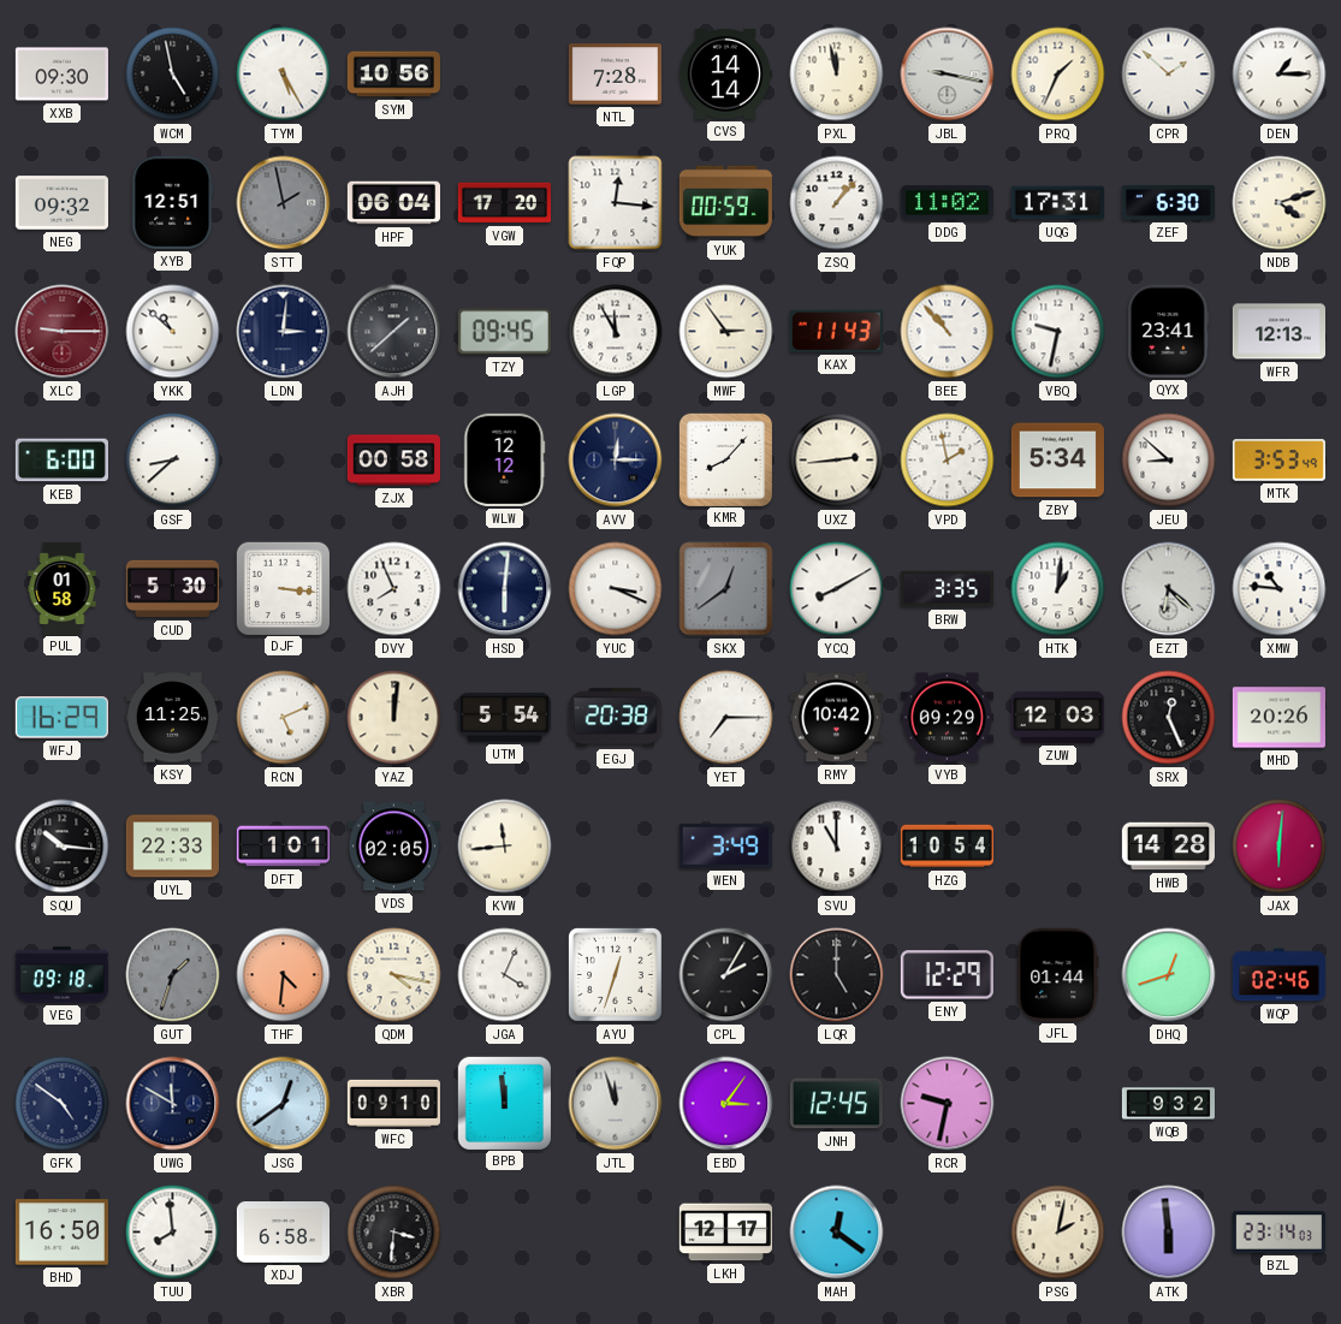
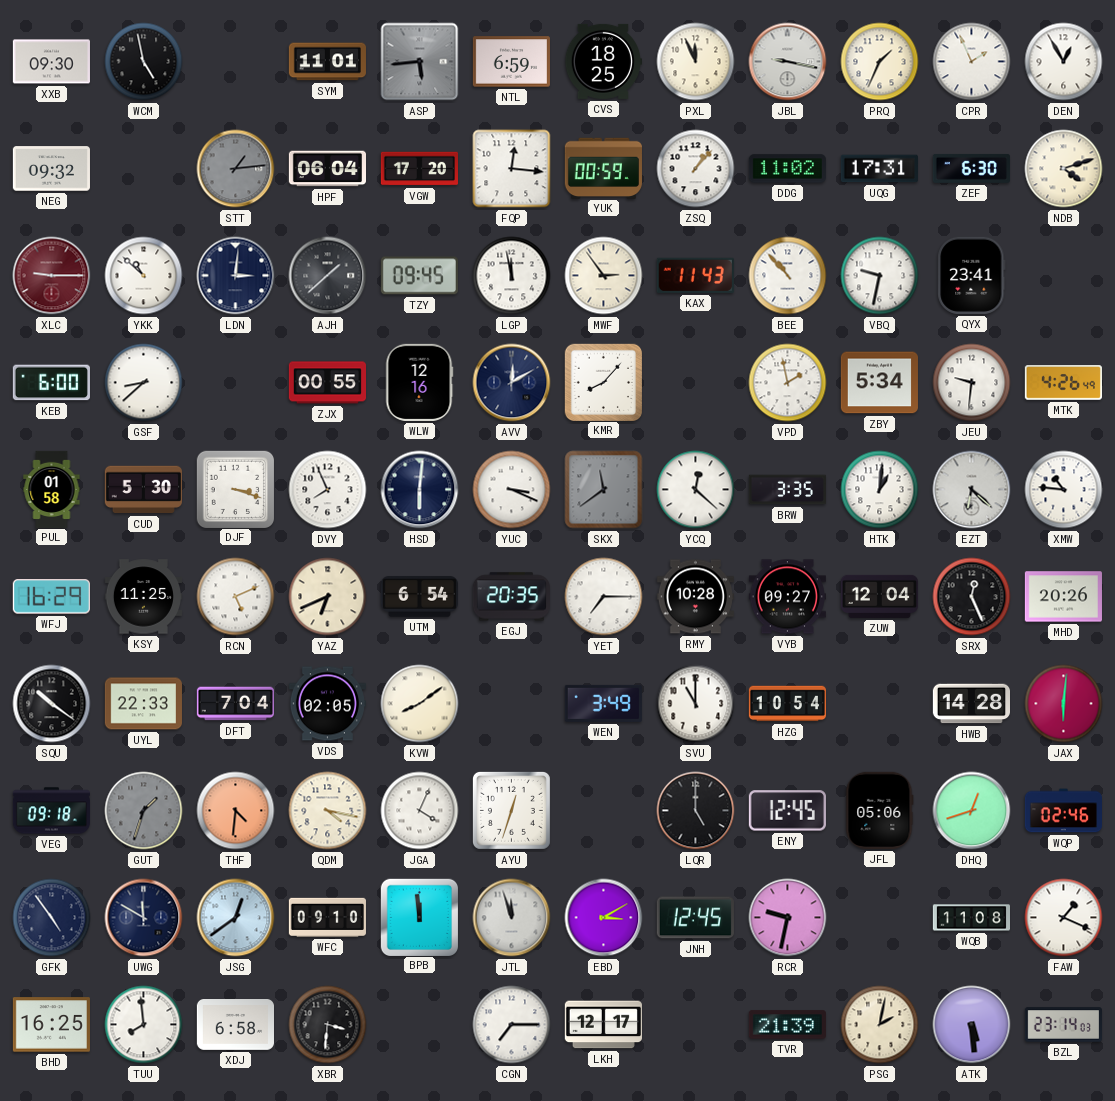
TYM: 5:25 -> none (284, 75)
SYM: 10:56 -> 11:01 (327, 62)
ASP: none -> 5:44 (420, 62)
NTL: 7:28 -> 6:59 (511, 62)
CVS: 14:14 -> 18:25 (603, 61)
PXL: 11:58 -> 11:56 (696, 62)
CPR: 1:52 -> 1:56 (972, 62)
DEN: 1:15 -> 12:55 (1064, 62)
XYB: 12:51 -> none (173, 202)
STT: 1:58 -> 1:14 (236, 169)
LGP: 11:55 -> 11:58 (512, 276)
WFR: 12:13 -> none (1278, 332)
ZJX: 00:58 -> 00:55 (327, 383)
WLW: 12:12 -> 12:16 (419, 382)
AVV: 12:15 -> 12:10 (512, 383)
UXZ: 2:44 -> none (837, 461)
JEU: 8:52 -> 9:31 (972, 383)
MTK: 3:53 -> 4:26 (1063, 383)
DJF: 3:16 -> 3:18 (235, 489)
SKX: 12:39 -> 11:39 (604, 490)
YCQ: 8:10 -> 12:22 (696, 490)
YAZ: 12:01 -> 6:41 (328, 597)
UTM: 5:54 -> 6:54 (419, 597)
EGJ: 20:38 -> 20:35 (511, 597)
RMY: 10:42 -> 10:28 (695, 597)
VYB: 09:29 -> 09:27 (787, 597)
ZUW: 12:03 -> 12:04 (879, 596)
SQU: 10:16 -> 10:21 (52, 704)
DFT: 1:01 -> 7:04 (235, 704)
KVW: 11:44 -> 8:09 (420, 704)
CPL: 2:05 -> none (726, 975)
ENY: 12:29 -> 12:45 (787, 811)
JFL: 01:44 -> 05:06 (880, 810)
GFK: 4:51 -> 4:54 (52, 918)
EBD: 3:06 -> 3:10 (604, 918)
WQB: 9:32 -> 11:08 (971, 918)
FAW: none -> 1:19 (1064, 918)
BHD: 16:50 -> 16:25 (51, 1025)
CGN: none -> 7:15 (512, 1025)
MAH: 12:21 -> none (837, 1233)
TVR: none -> 21:39 (787, 1025)
ATK: 5:59 -> 5:29 (972, 1025)
